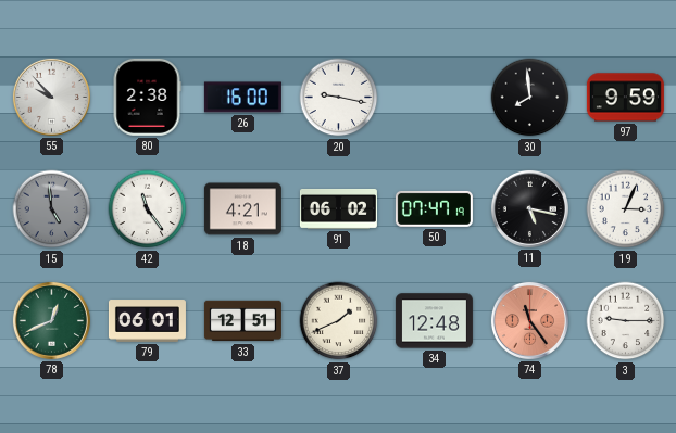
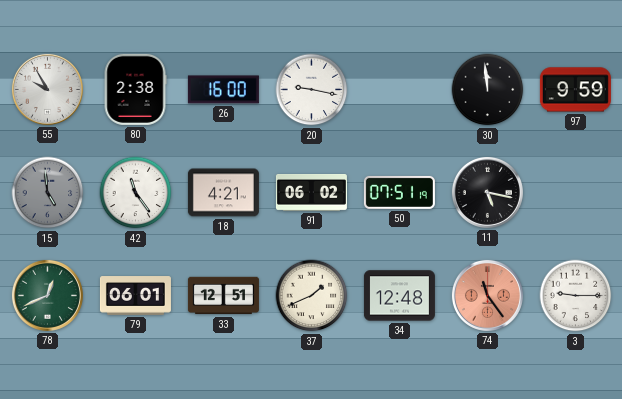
55: 9:53 -> 9:55 (47, 89)
30: 7:59 -> 11:59 (488, 90)
50: 07:47 -> 07:51 (399, 192)
19: 3:04 -> none (626, 209)
